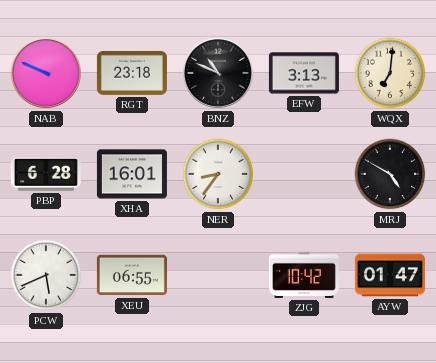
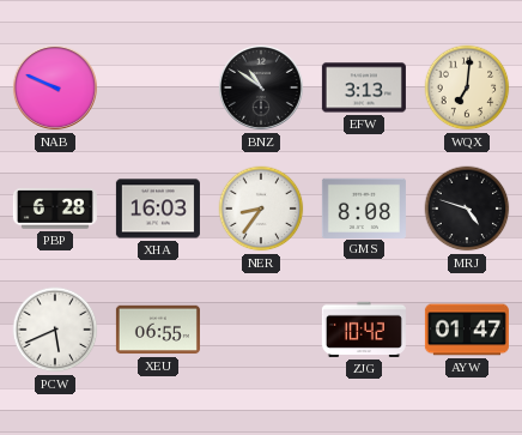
RGT: 23:18 -> none (132, 73)
BNZ: 10:49 -> 10:51 (261, 87)
XHA: 16:01 -> 16:03 (158, 209)
GMS: none -> 8:08 (364, 207)
MRJ: 4:50 -> 4:48 (467, 209)
